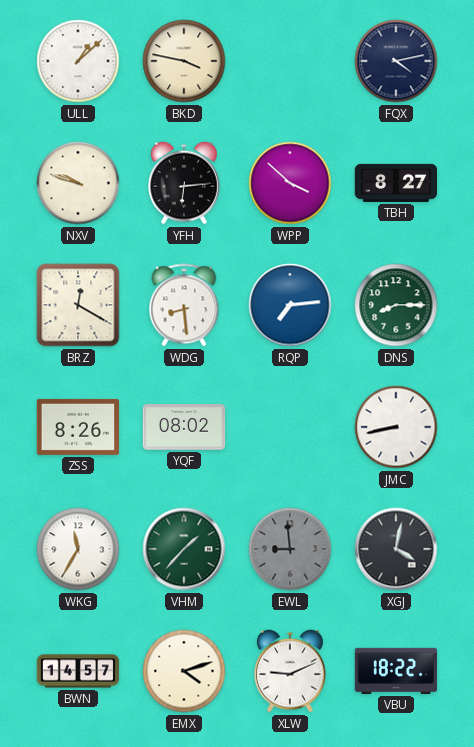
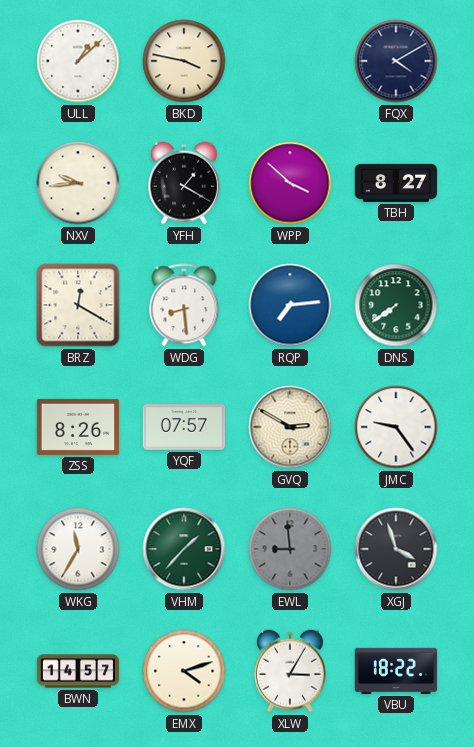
FQX: 4:13 -> 4:10 (396, 61)
NXV: 9:48 -> 9:44 (78, 183)
YFH: 6:14 -> 1:20 (185, 183)
DNS: 8:15 -> 7:39 (396, 305)
YQF: 08:02 -> 07:57 (184, 427)
GVQ: none -> 2:50 (290, 427)
JMC: 8:43 -> 9:24 (396, 427)
XGJ: 4:02 -> 3:57 (396, 549)
XLW: 9:11 -> 3:05 (291, 671)
